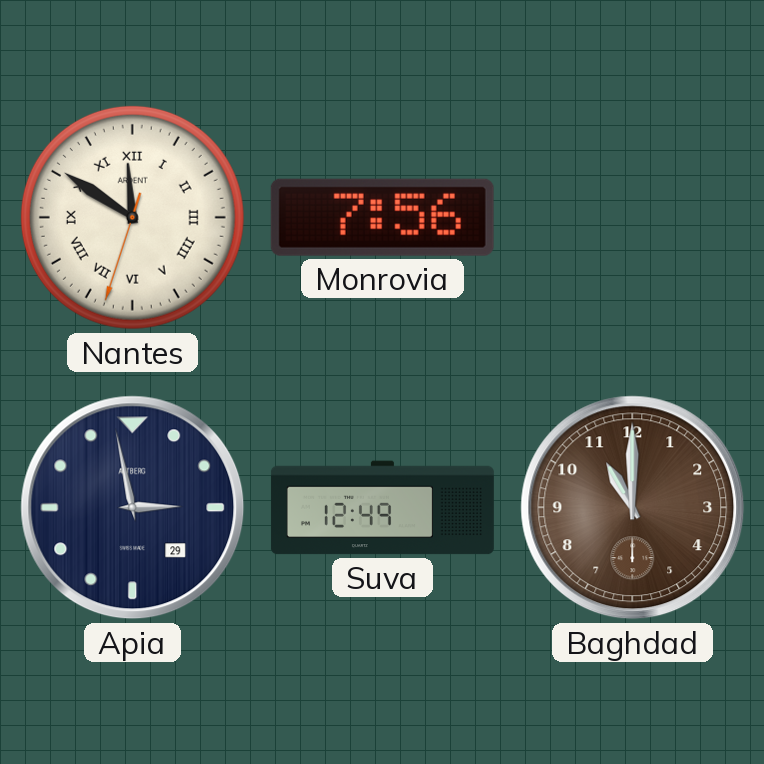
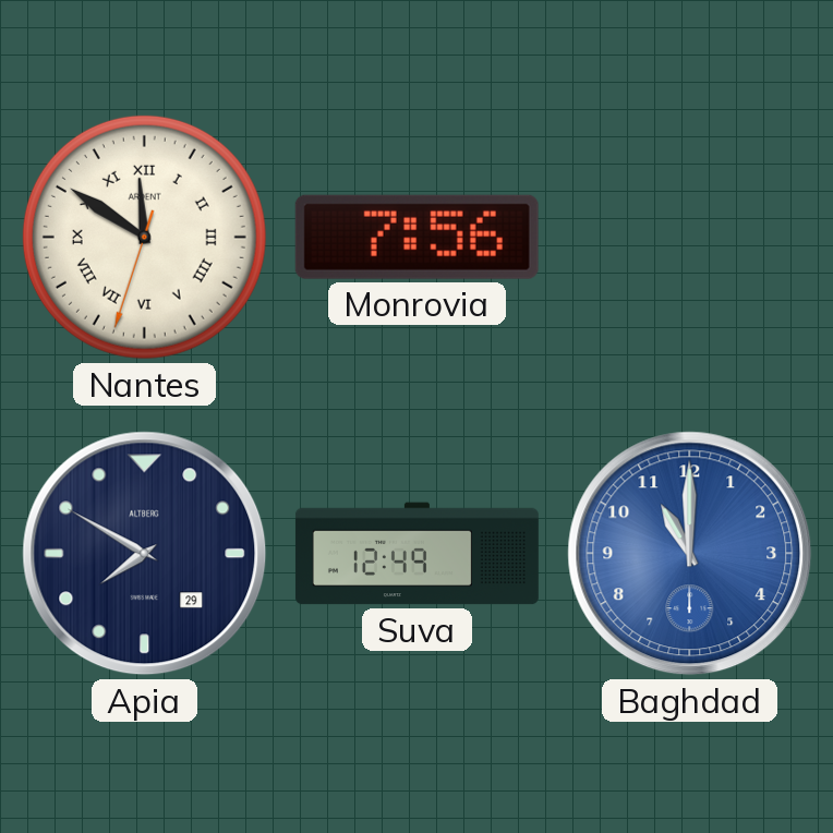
Apia: 2:58 -> 7:50 (145, 554)
Baghdad dial: brown -> blue (690, 554)
